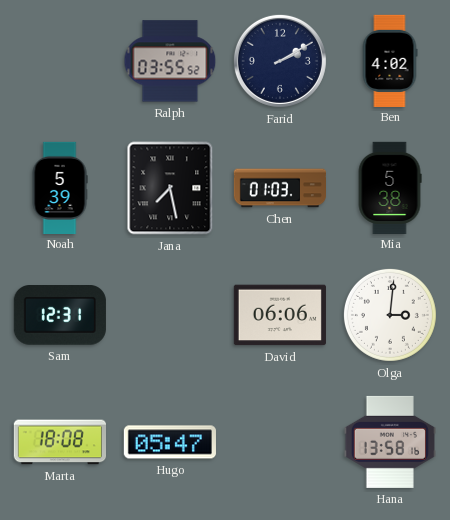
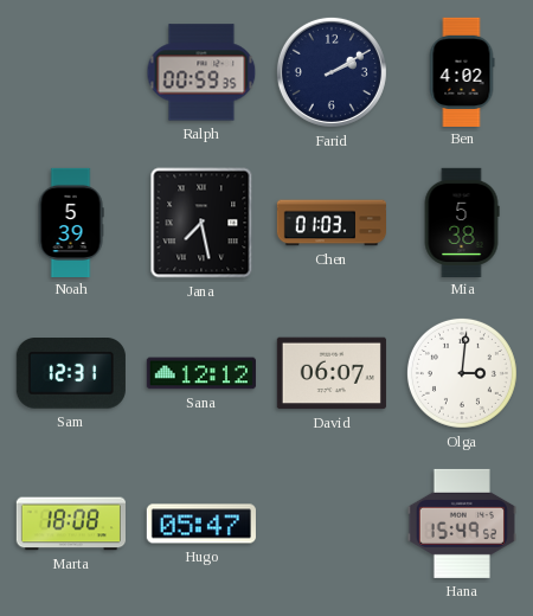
Ralph: 03:55 -> 00:59 (201, 72)
Sana: none -> 12:12 (201, 373)
David: 06:06 -> 06:07 (332, 373)
Hana: 13:58 -> 15:49 (462, 524)
